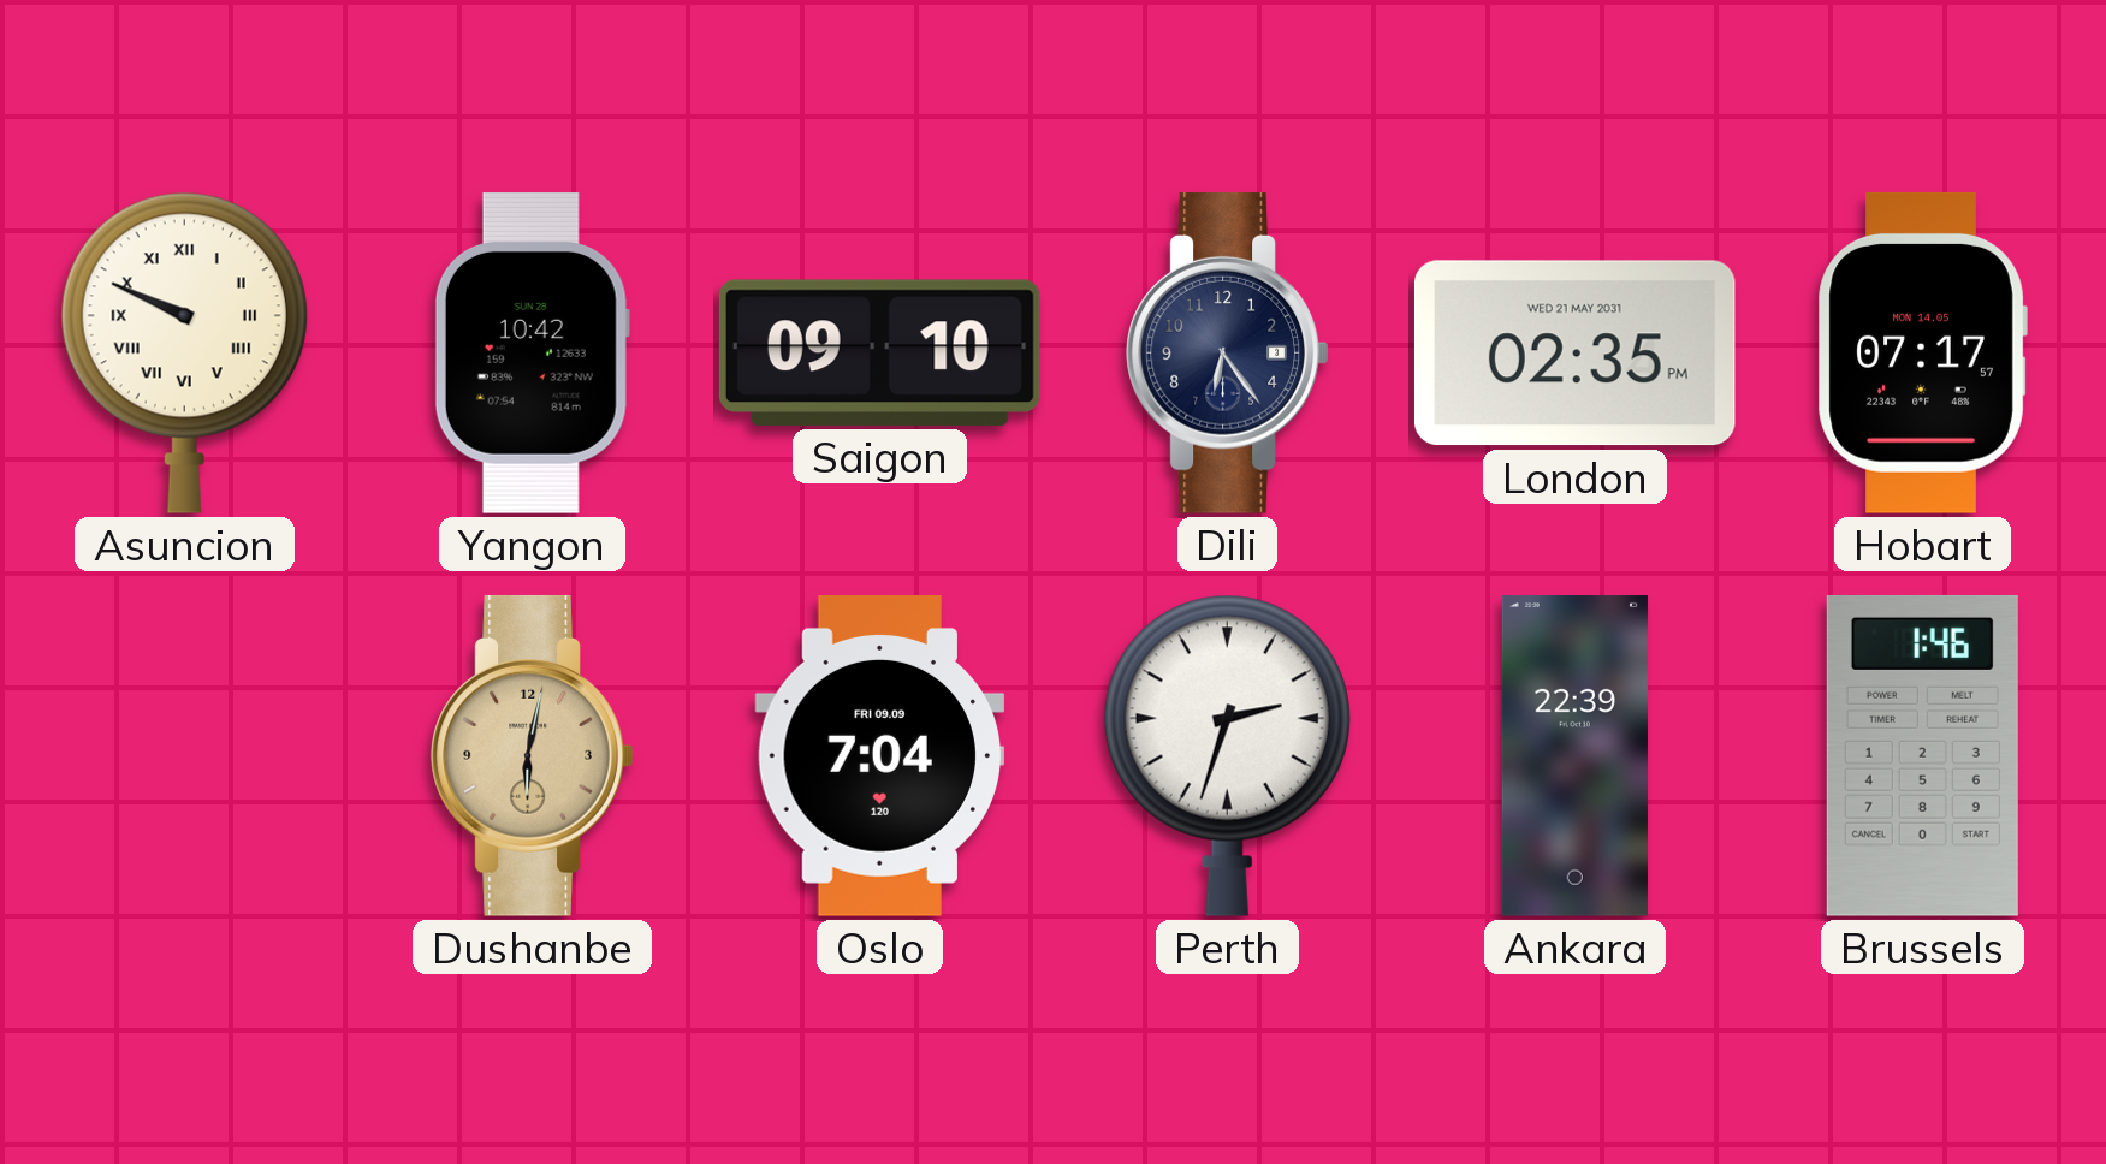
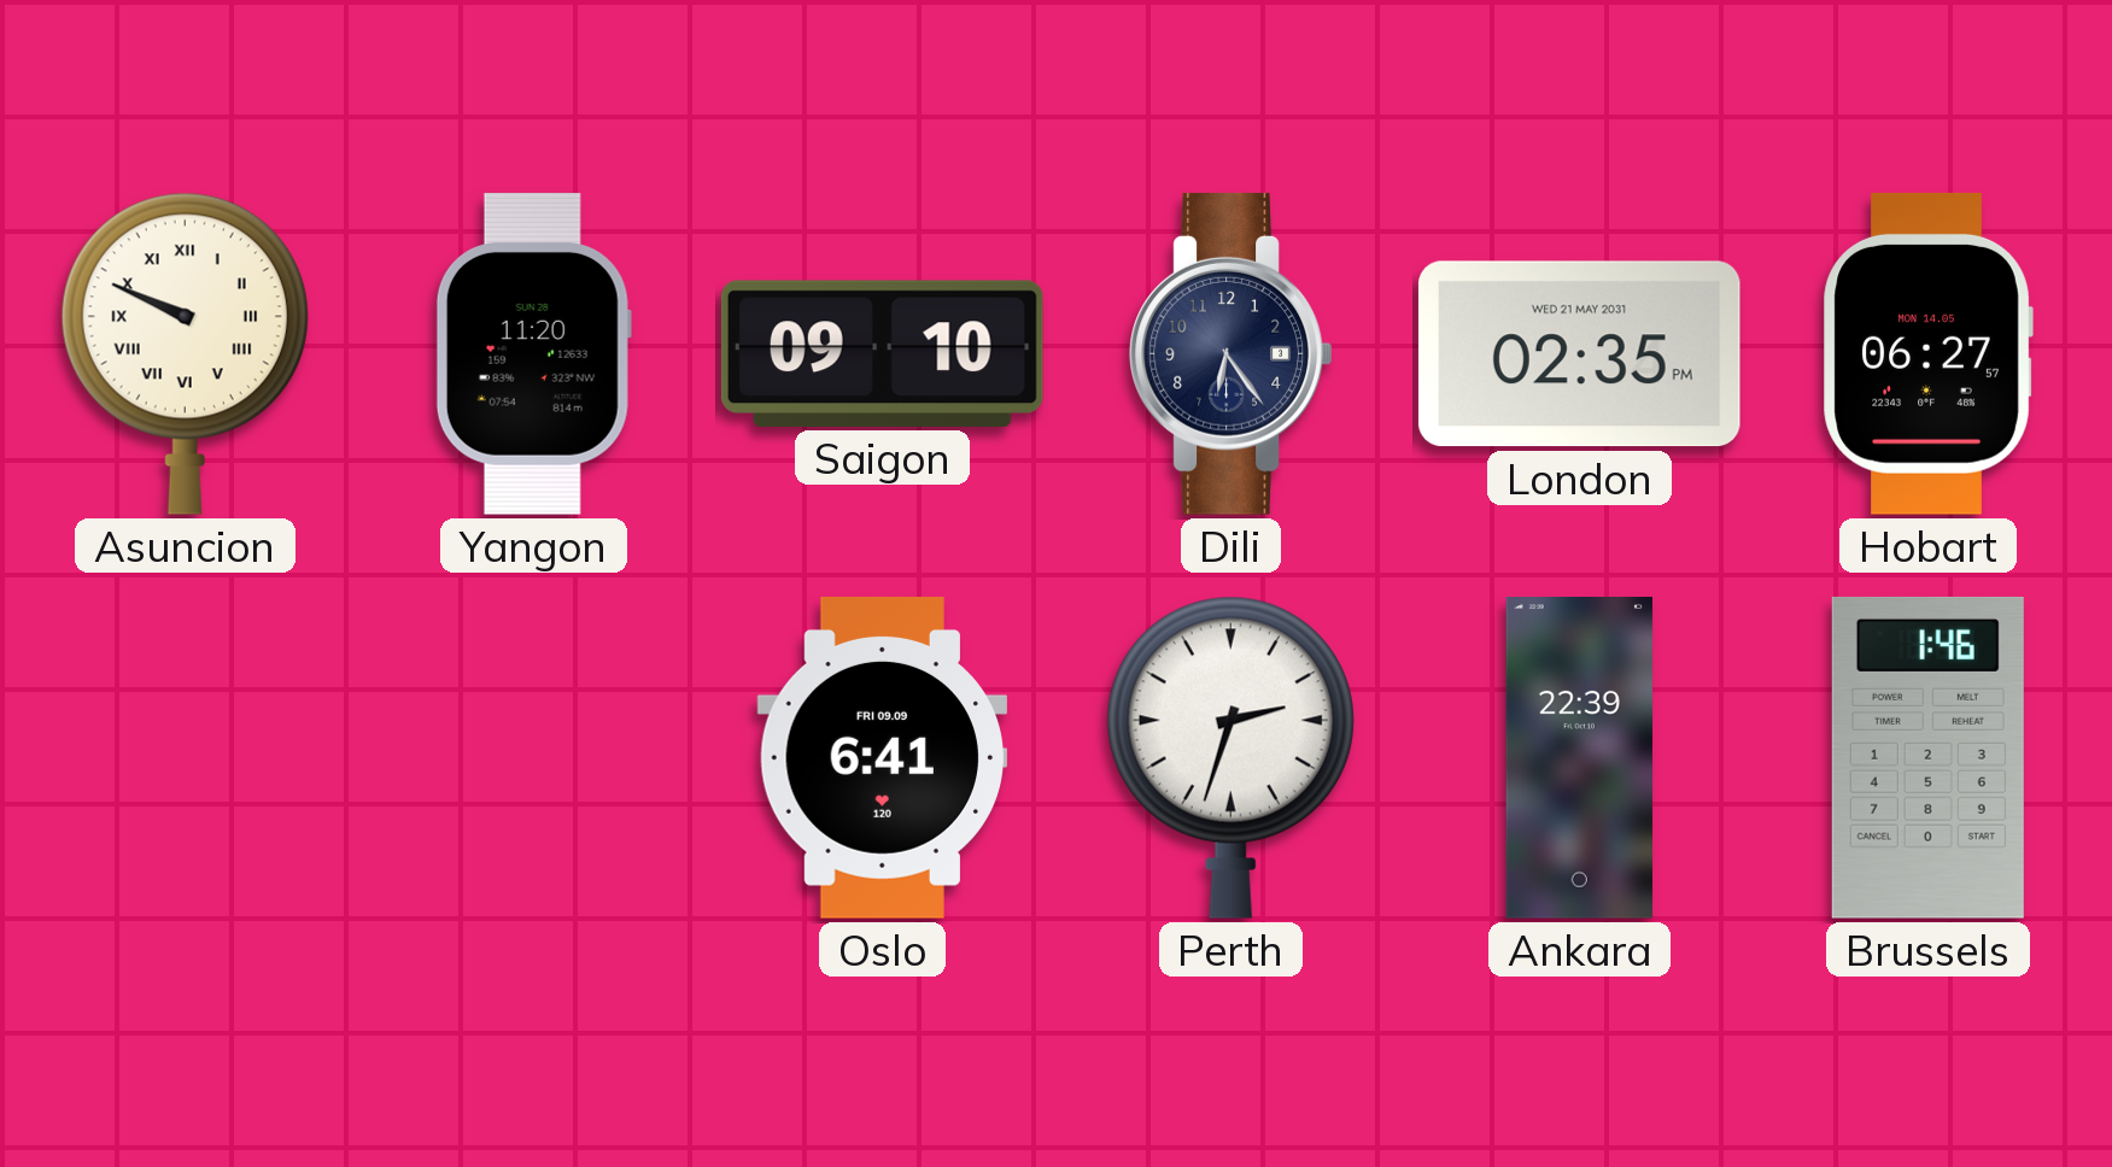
Yangon: 10:42 -> 11:20 (533, 354)
Hobart: 07:17 -> 06:27 (1927, 353)
Dushanbe: 6:02 -> none (533, 755)
Oslo: 7:04 -> 6:41 (883, 758)
